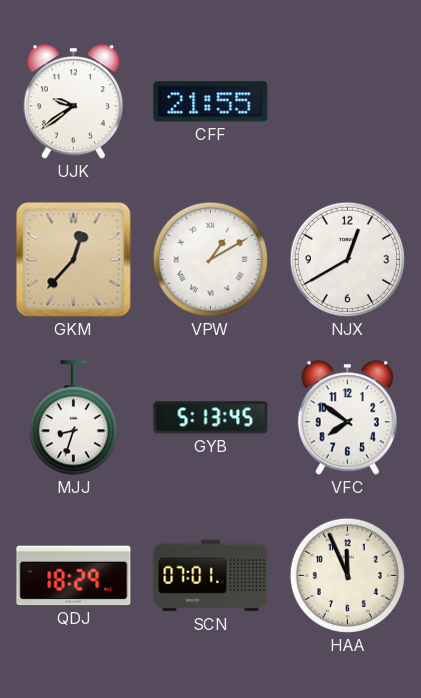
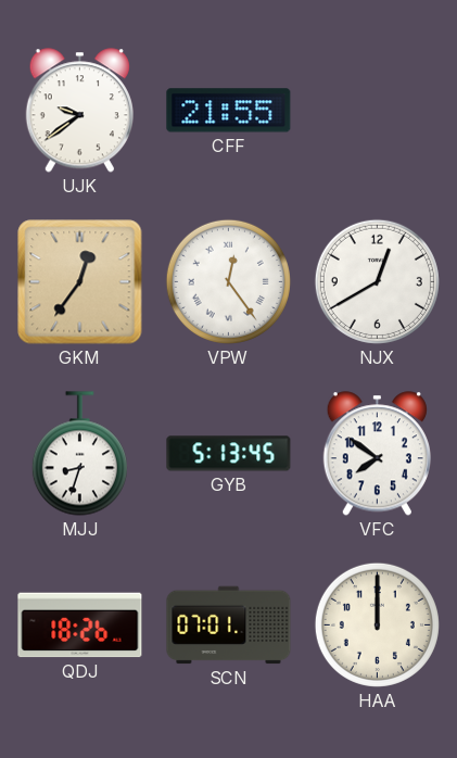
GKM: 12:37 -> 12:36 (80, 282)
VPW: 1:10 -> 12:24 (228, 281)
QDJ: 18:29 -> 18:26 (80, 626)
HAA: 11:56 -> 12:00 (377, 624)
